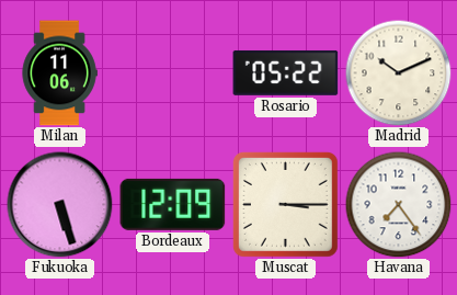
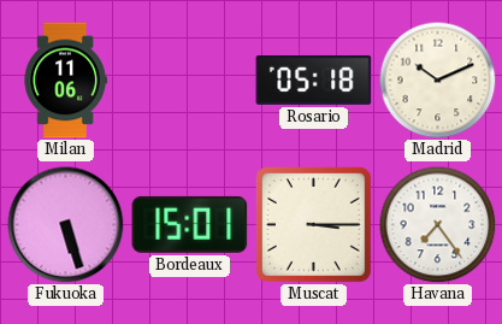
Rosario: 05:22 -> 05:18 (314, 79)
Bordeaux: 12:09 -> 15:01 (190, 224)
